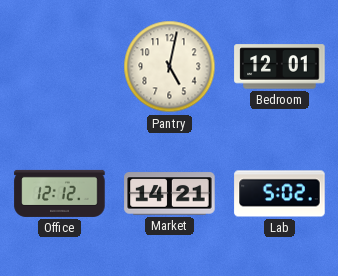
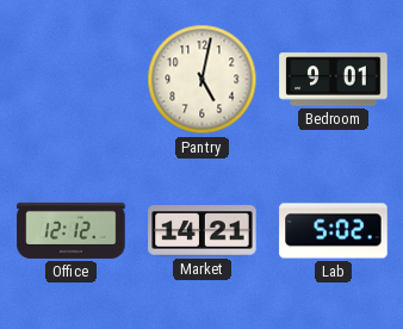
Bedroom: 12:01 -> 9:01 (334, 80)
